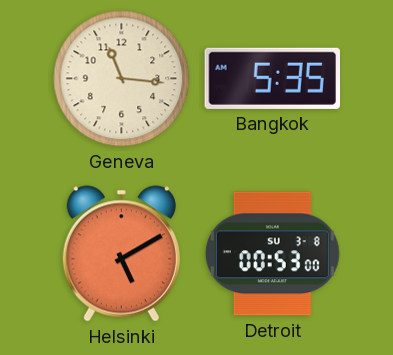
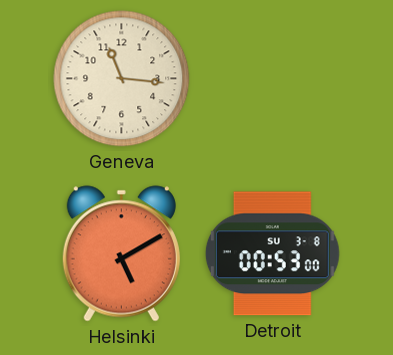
Bangkok: 5:35 -> none (272, 78)
